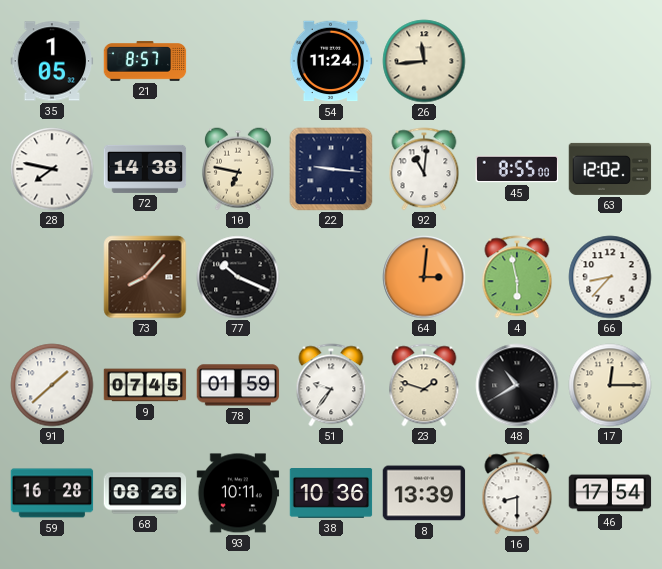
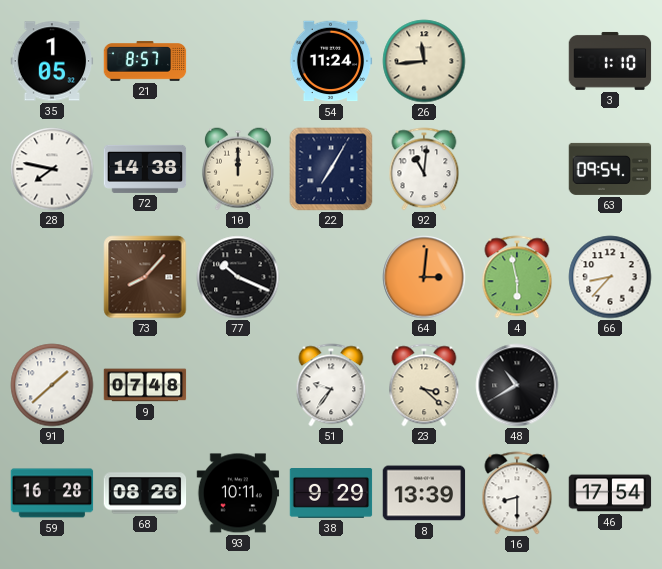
3: none -> 1:10 (610, 61)
10: 6:47 -> 12:00 (238, 169)
22: 9:16 -> 7:05 (331, 169)
45: 8:55 -> none (517, 169)
63: 12:02 -> 09:54 (610, 169)
9: 07:45 -> 07:48 (145, 385)
78: 01:59 -> none (238, 385)
23: 1:48 -> 3:22 (424, 385)
17: 12:15 -> none (610, 385)
38: 10:36 -> 9:29 (331, 494)
